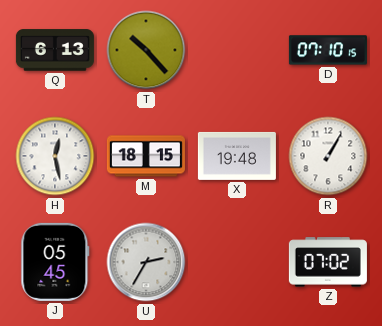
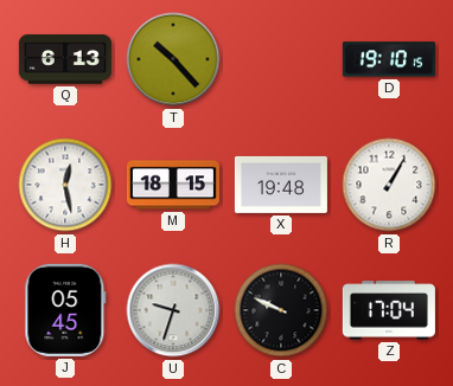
D: 07:10 -> 19:10 (389, 59)
U: 2:35 -> 9:33 (173, 310)
C: none -> 9:49 (281, 310)
Z: 07:02 -> 17:04 (389, 310)
